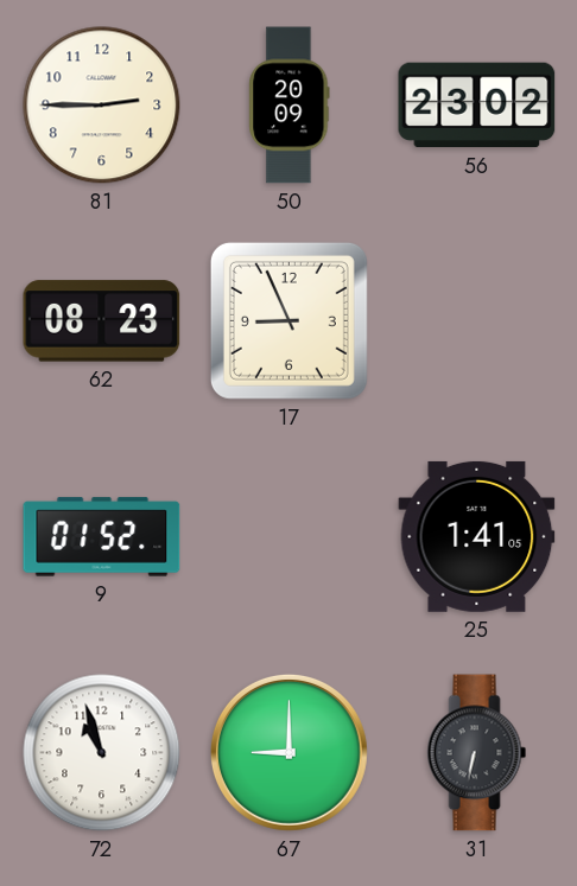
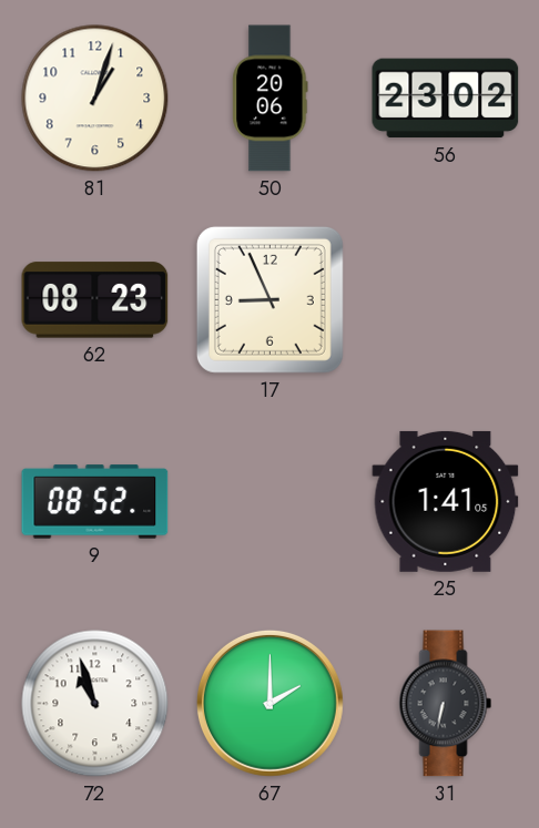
81: 2:45 -> 1:03 (95, 99)
50: 20:09 -> 20:06 (271, 99)
9: 01:52 -> 08:52 (95, 502)
67: 9:00 -> 2:00 (269, 703)
